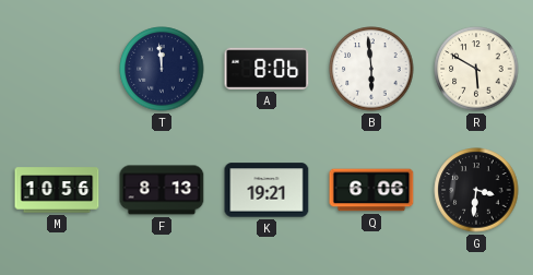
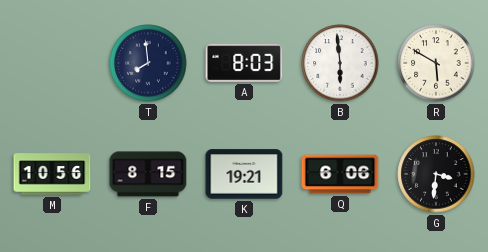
T: 11:59 -> 7:59 (148, 63)
A: 8:06 -> 8:03 (244, 63)
F: 8:13 -> 8:15 (148, 174)
